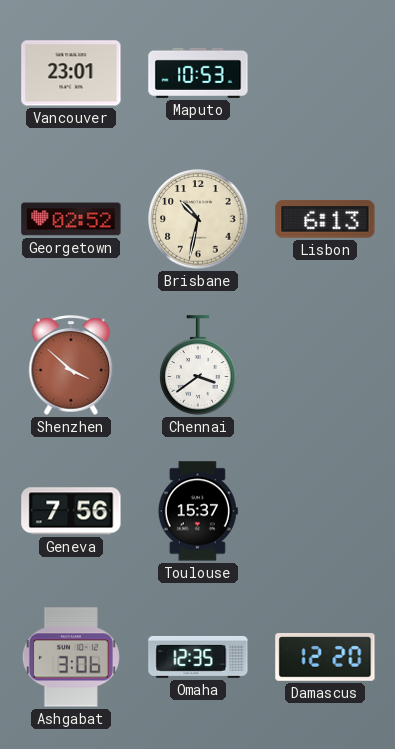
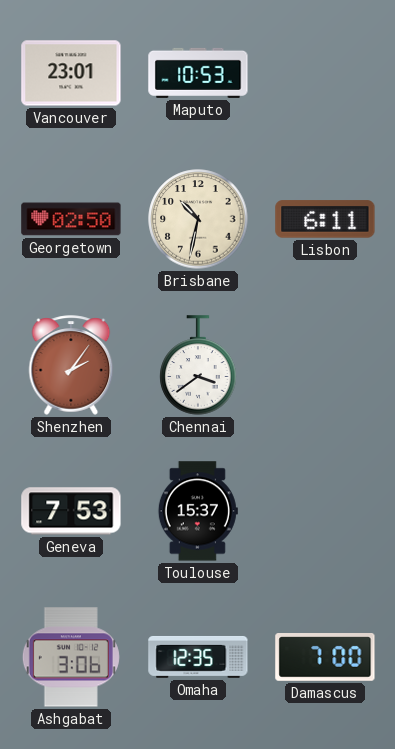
Georgetown: 02:52 -> 02:50 (71, 219)
Lisbon: 6:13 -> 6:11 (325, 219)
Shenzhen: 3:52 -> 2:06 (71, 365)
Geneva: 7:56 -> 7:53 (71, 511)
Damascus: 12:20 -> 7:00 (325, 658)
